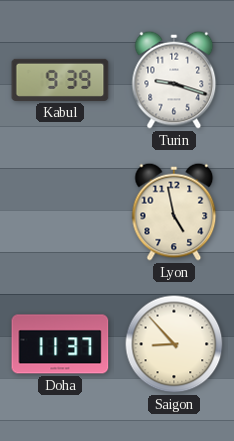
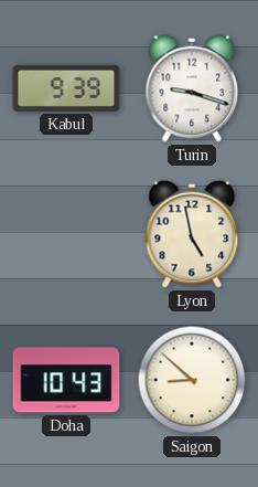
Doha: 11:37 -> 10:43 (66, 380)
Saigon: 8:53 -> 8:52 (192, 380)
